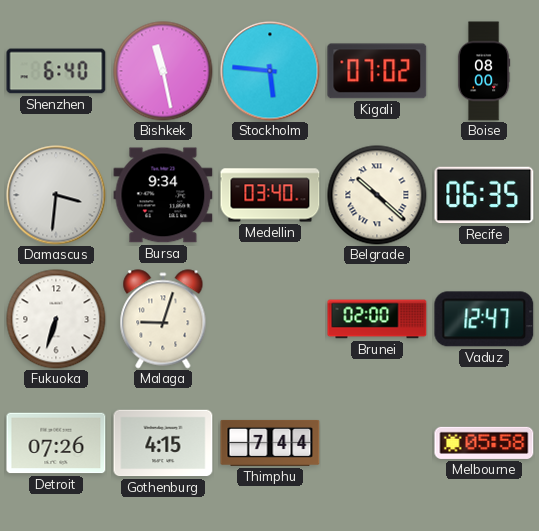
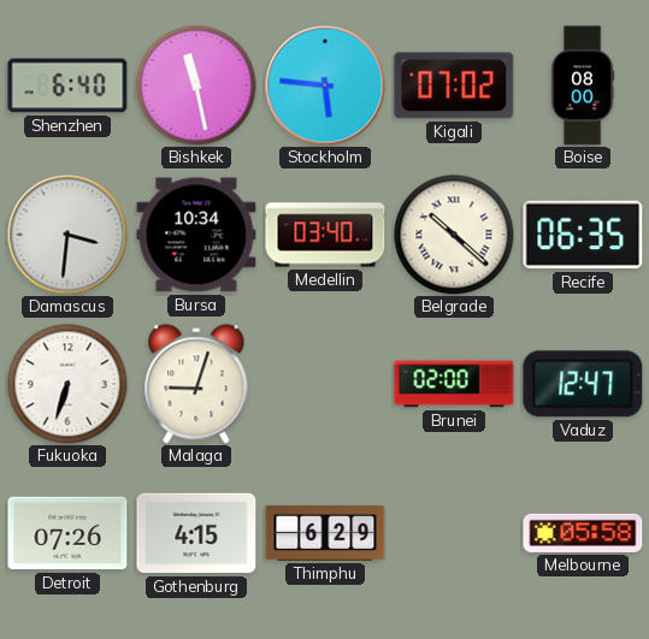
Bursa: 9:34 -> 10:34 (196, 235)
Thimphu: 7:44 -> 6:29 (325, 533)
